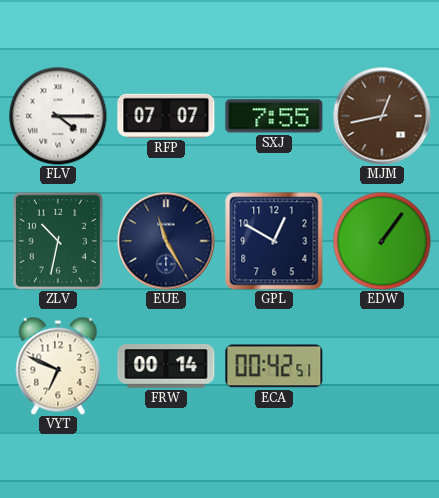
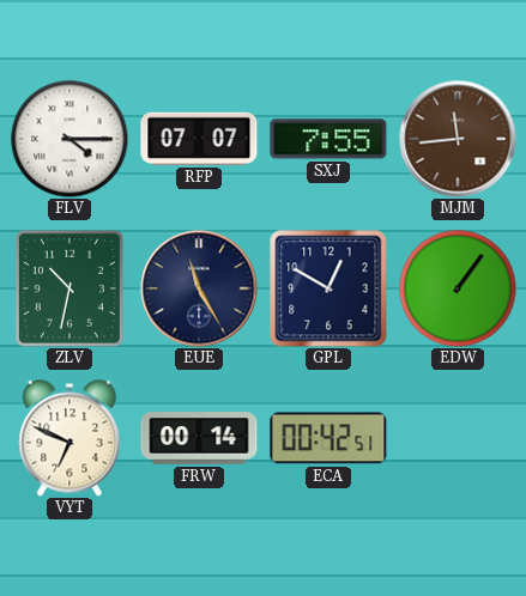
MJM: 12:43 -> 11:44 (458, 139)
